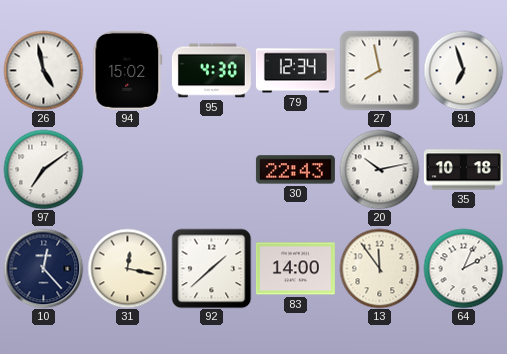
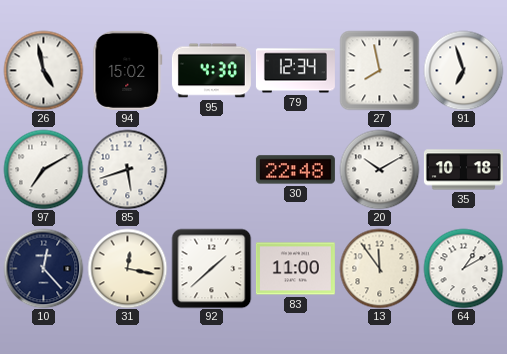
97: 7:09 -> 7:10 (43, 169)
85: none -> 5:42 (127, 169)
30: 22:43 -> 22:48 (295, 170)
20: 10:13 -> 10:10 (379, 169)
83: 14:00 -> 11:00 (295, 269)
64: 2:04 -> 1:10 (463, 268)
